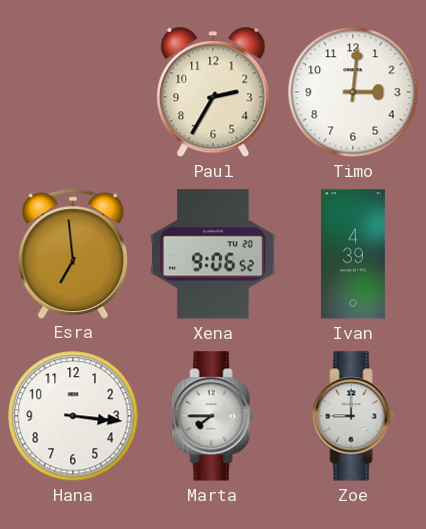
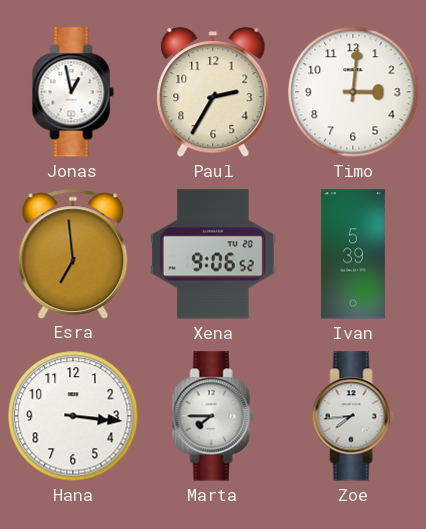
Jonas: none -> 12:58 (73, 92)
Ivan: 4:39 -> 5:39 (353, 254)
Zoe: 9:00 -> 7:44 (353, 416)
